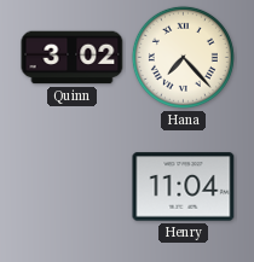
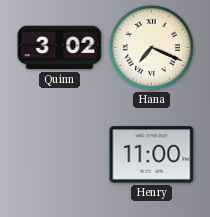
Hana: 7:23 -> 7:19 (151, 47)
Henry: 11:04 -> 11:00 (152, 155)
